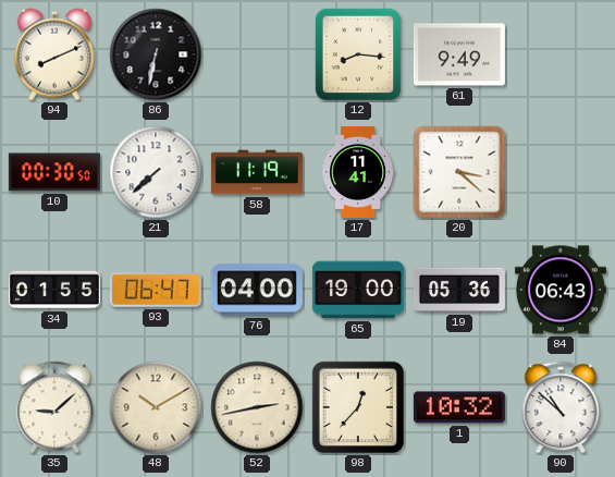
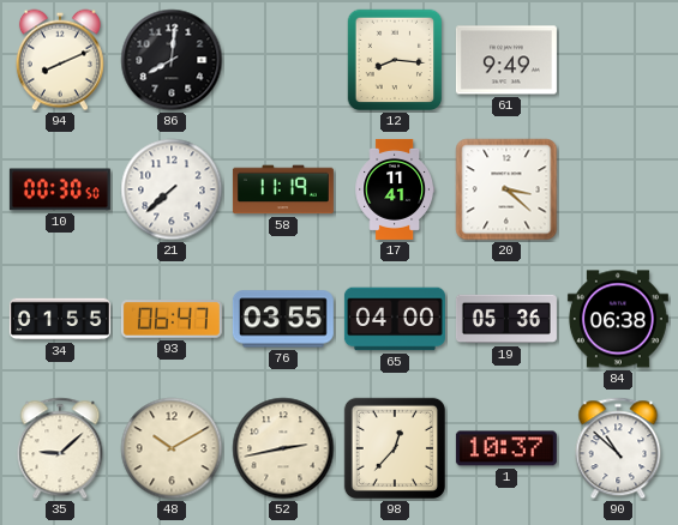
86: 6:32 -> 8:01 (172, 60)
76: 04:00 -> 03:55 (283, 319)
65: 19:00 -> 04:00 (395, 319)
84: 06:43 -> 06:38 (618, 319)
1: 10:32 -> 10:37 (506, 448)
